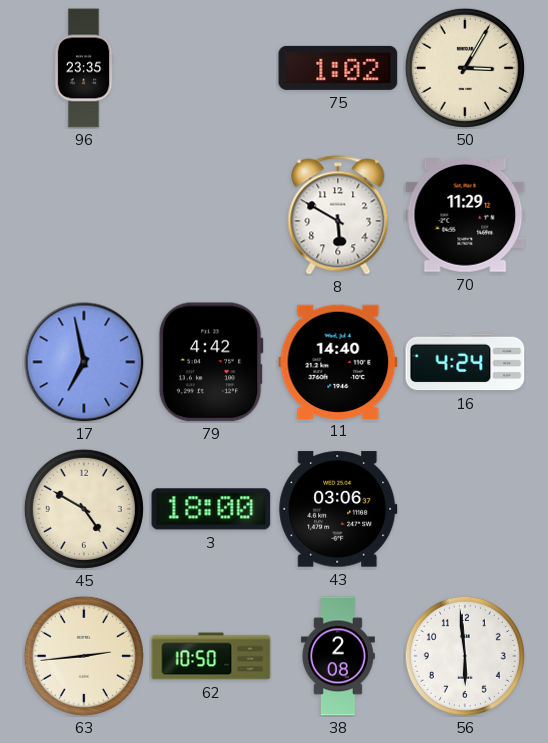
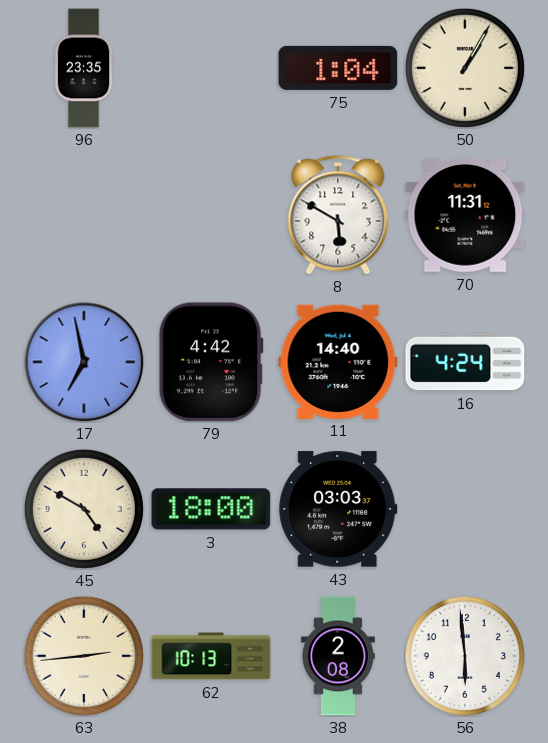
75: 1:02 -> 1:04 (338, 68)
50: 3:05 -> 1:05 (465, 68)
70: 11:29 -> 11:31 (465, 216)
43: 03:06 -> 03:03 (338, 509)
62: 10:50 -> 10:13 (211, 656)
